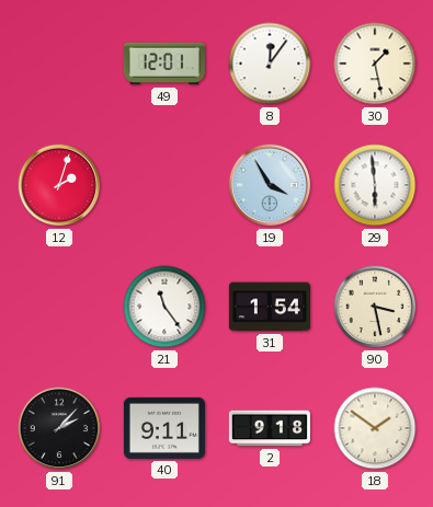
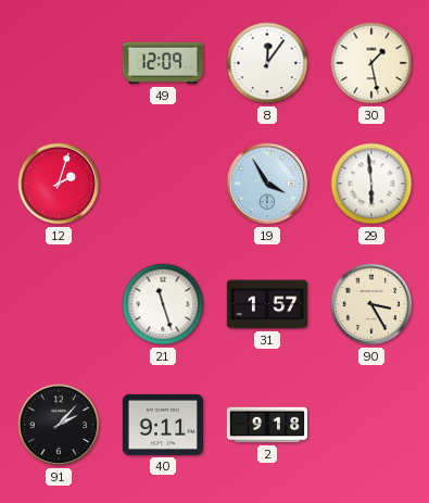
49: 12:01 -> 12:09 (163, 63)
21: 11:24 -> 11:27 (163, 304)
31: 1:54 -> 1:57 (267, 304)
90: 3:28 -> 3:25 (371, 304)
18: 1:51 -> none (375, 428)
